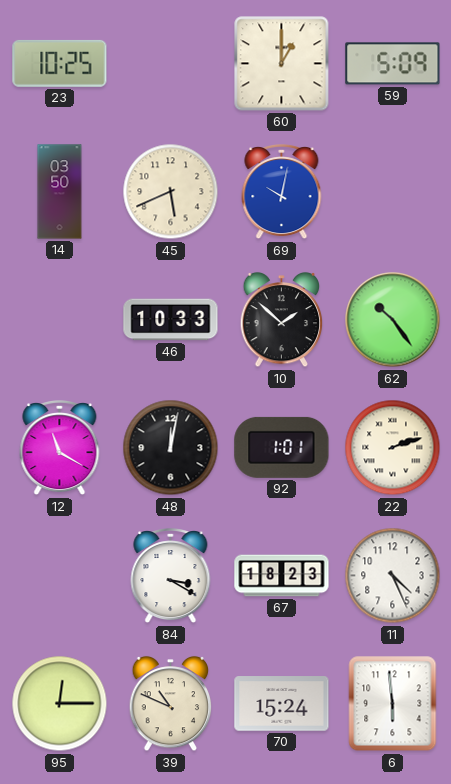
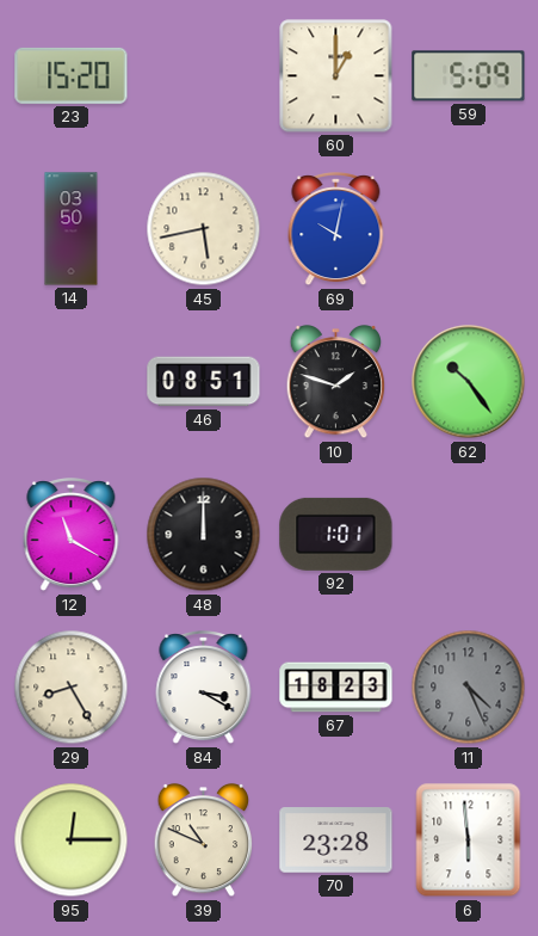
23: 10:25 -> 15:20 (72, 75)
45: 5:41 -> 5:43 (204, 229)
46: 10:33 -> 08:51 (204, 382)
10: 1:52 -> 1:48 (336, 382)
48: 12:02 -> 12:00 (204, 535)
22: 2:12 -> none (393, 448)
29: none -> 8:25 (72, 688)
11 dial: white -> grey (469, 688)
70: 15:24 -> 23:28 (336, 840)
